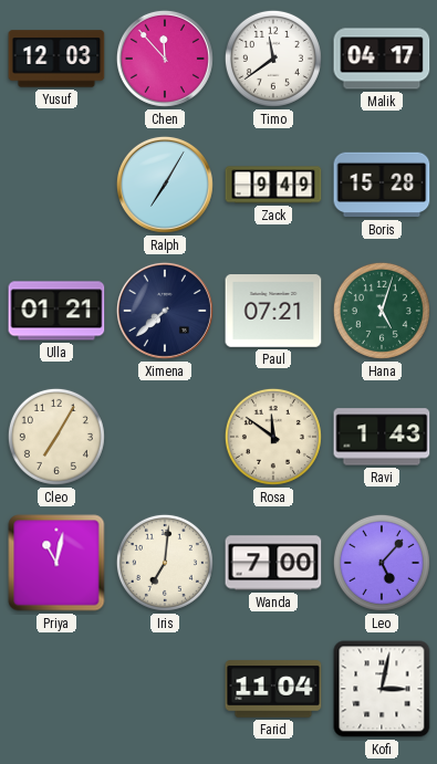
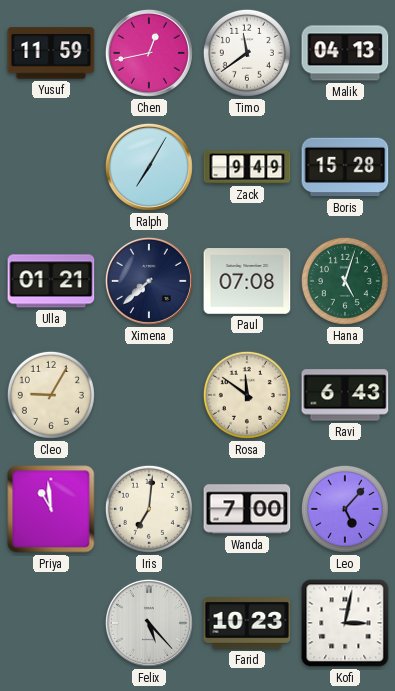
Yusuf: 12:03 -> 11:59 (51, 53)
Chen: 11:53 -> 12:43 (149, 53)
Malik: 04:17 -> 04:13 (345, 53)
Paul: 07:21 -> 07:08 (247, 281)
Cleo: 7:05 -> 9:05 (51, 395)
Ravi: 1:43 -> 6:43 (345, 395)
Priya: 11:02 -> 10:59 (51, 509)
Felix: none -> 5:23 (149, 623)
Farid: 11:04 -> 10:23 (247, 623)
